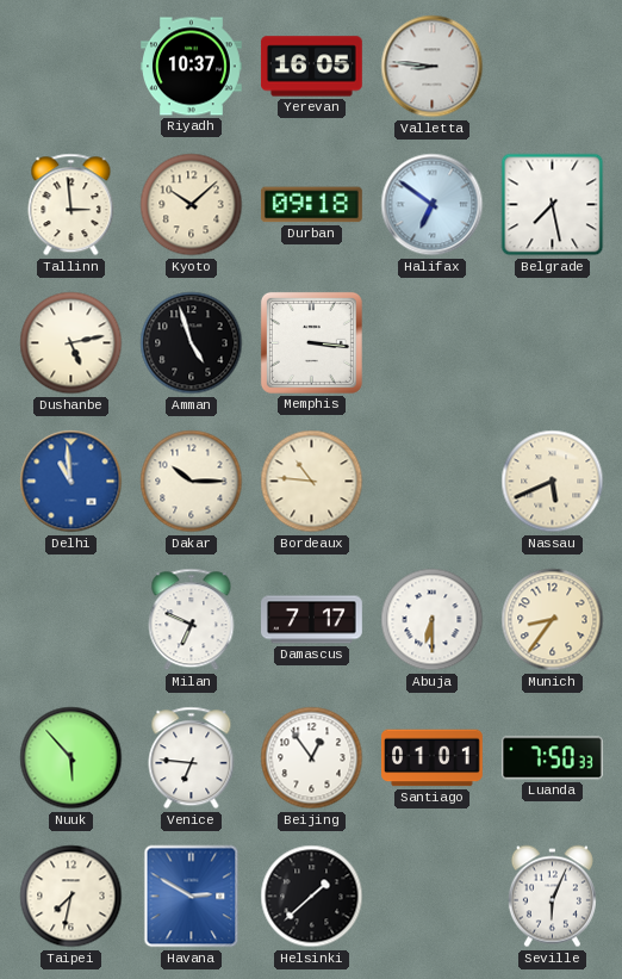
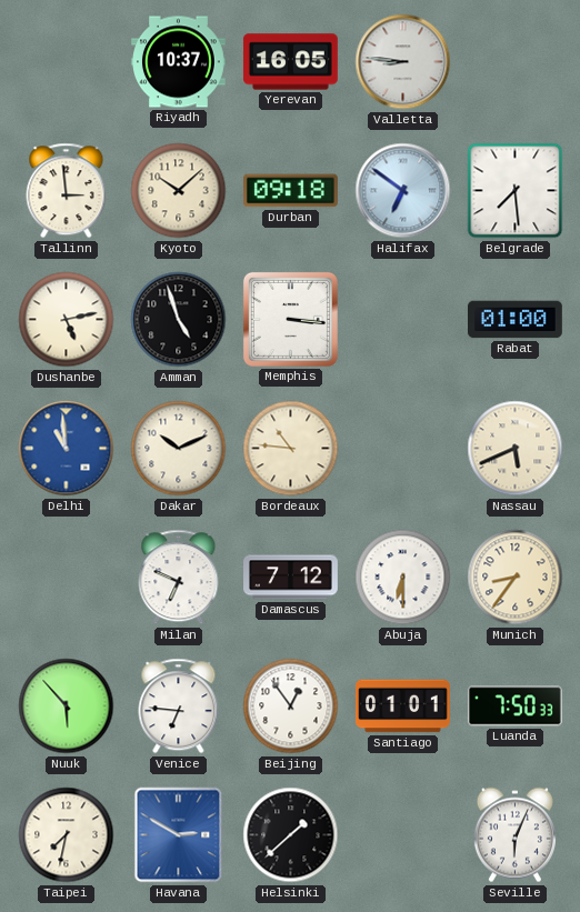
Belgrade: 7:28 -> 7:29 (516, 191)
Rabat: none -> 01:00 (516, 320)
Dakar: 10:15 -> 10:11 (179, 449)
Damascus: 7:17 -> 7:12 (291, 578)
